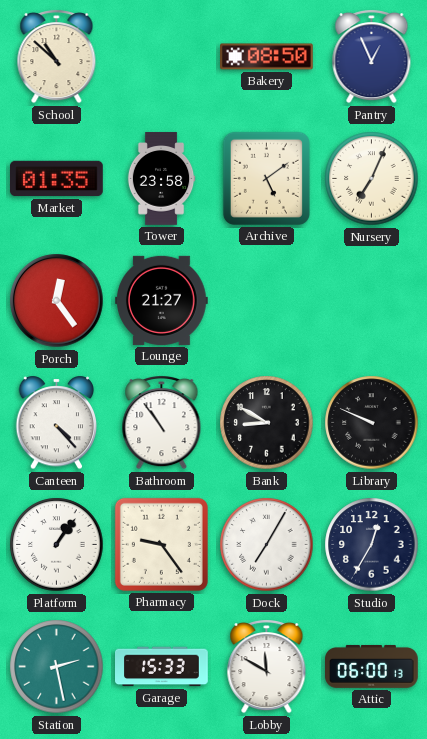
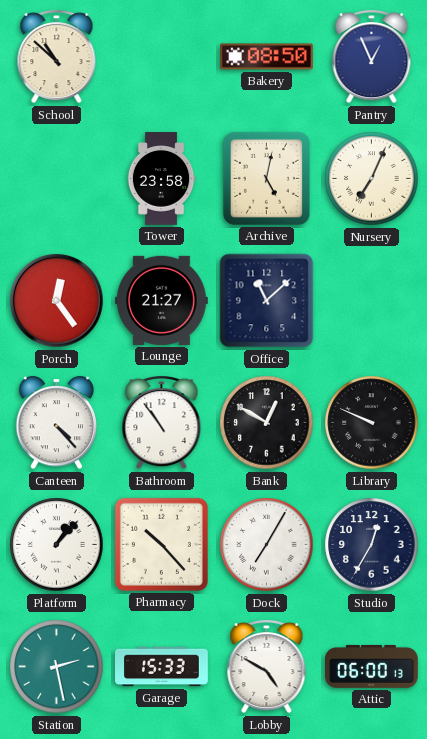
Market: 01:35 -> none (57, 179)
Archive: 5:09 -> 5:02 (266, 178)
Office: none -> 11:08 (267, 301)
Bank: 8:50 -> 12:50 (267, 423)
Platform: 1:06 -> 1:07 (57, 545)
Pharmacy: 9:24 -> 10:23 (161, 544)
Lobby: 11:50 -> 4:50 (267, 667)
